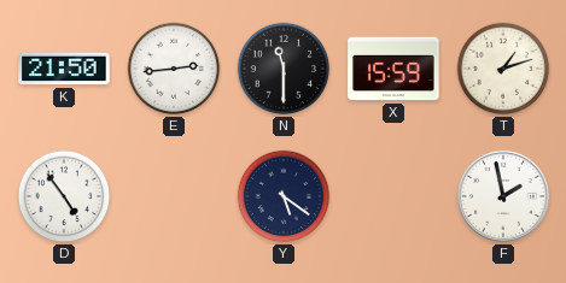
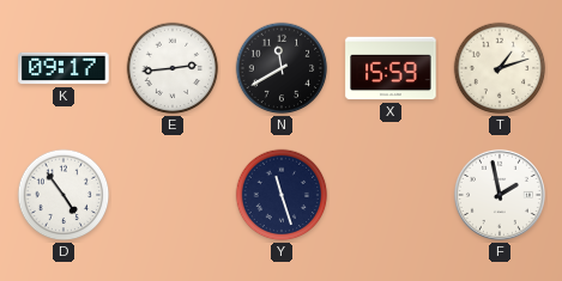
K: 21:50 -> 09:17 (64, 68)
N: 11:30 -> 11:40 (282, 68)
Y: 5:21 -> 11:27 (282, 195)
